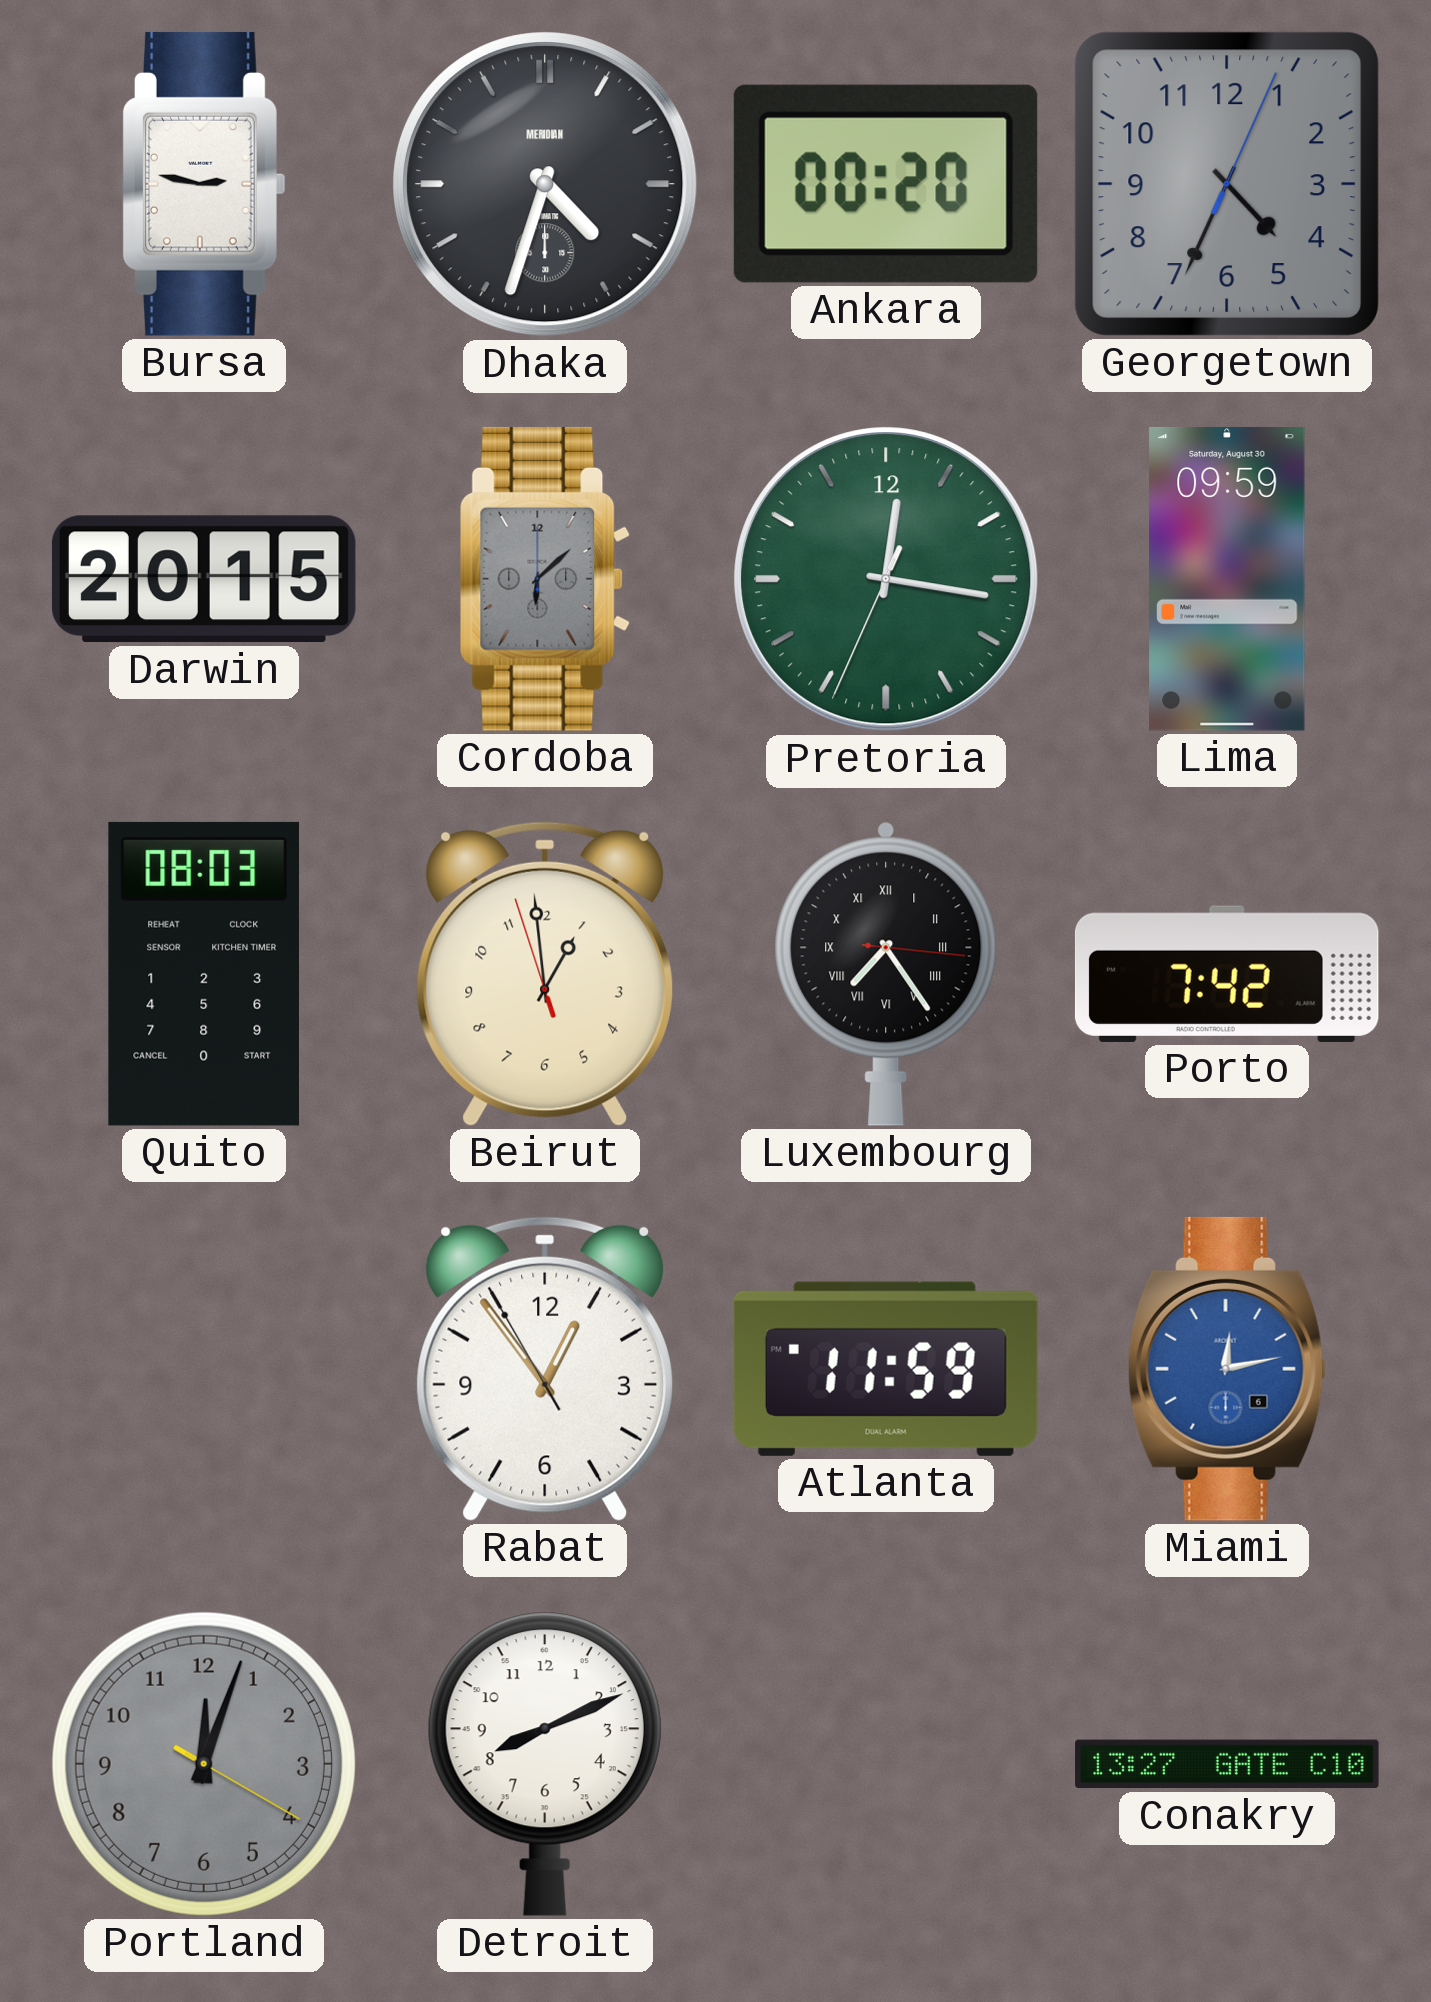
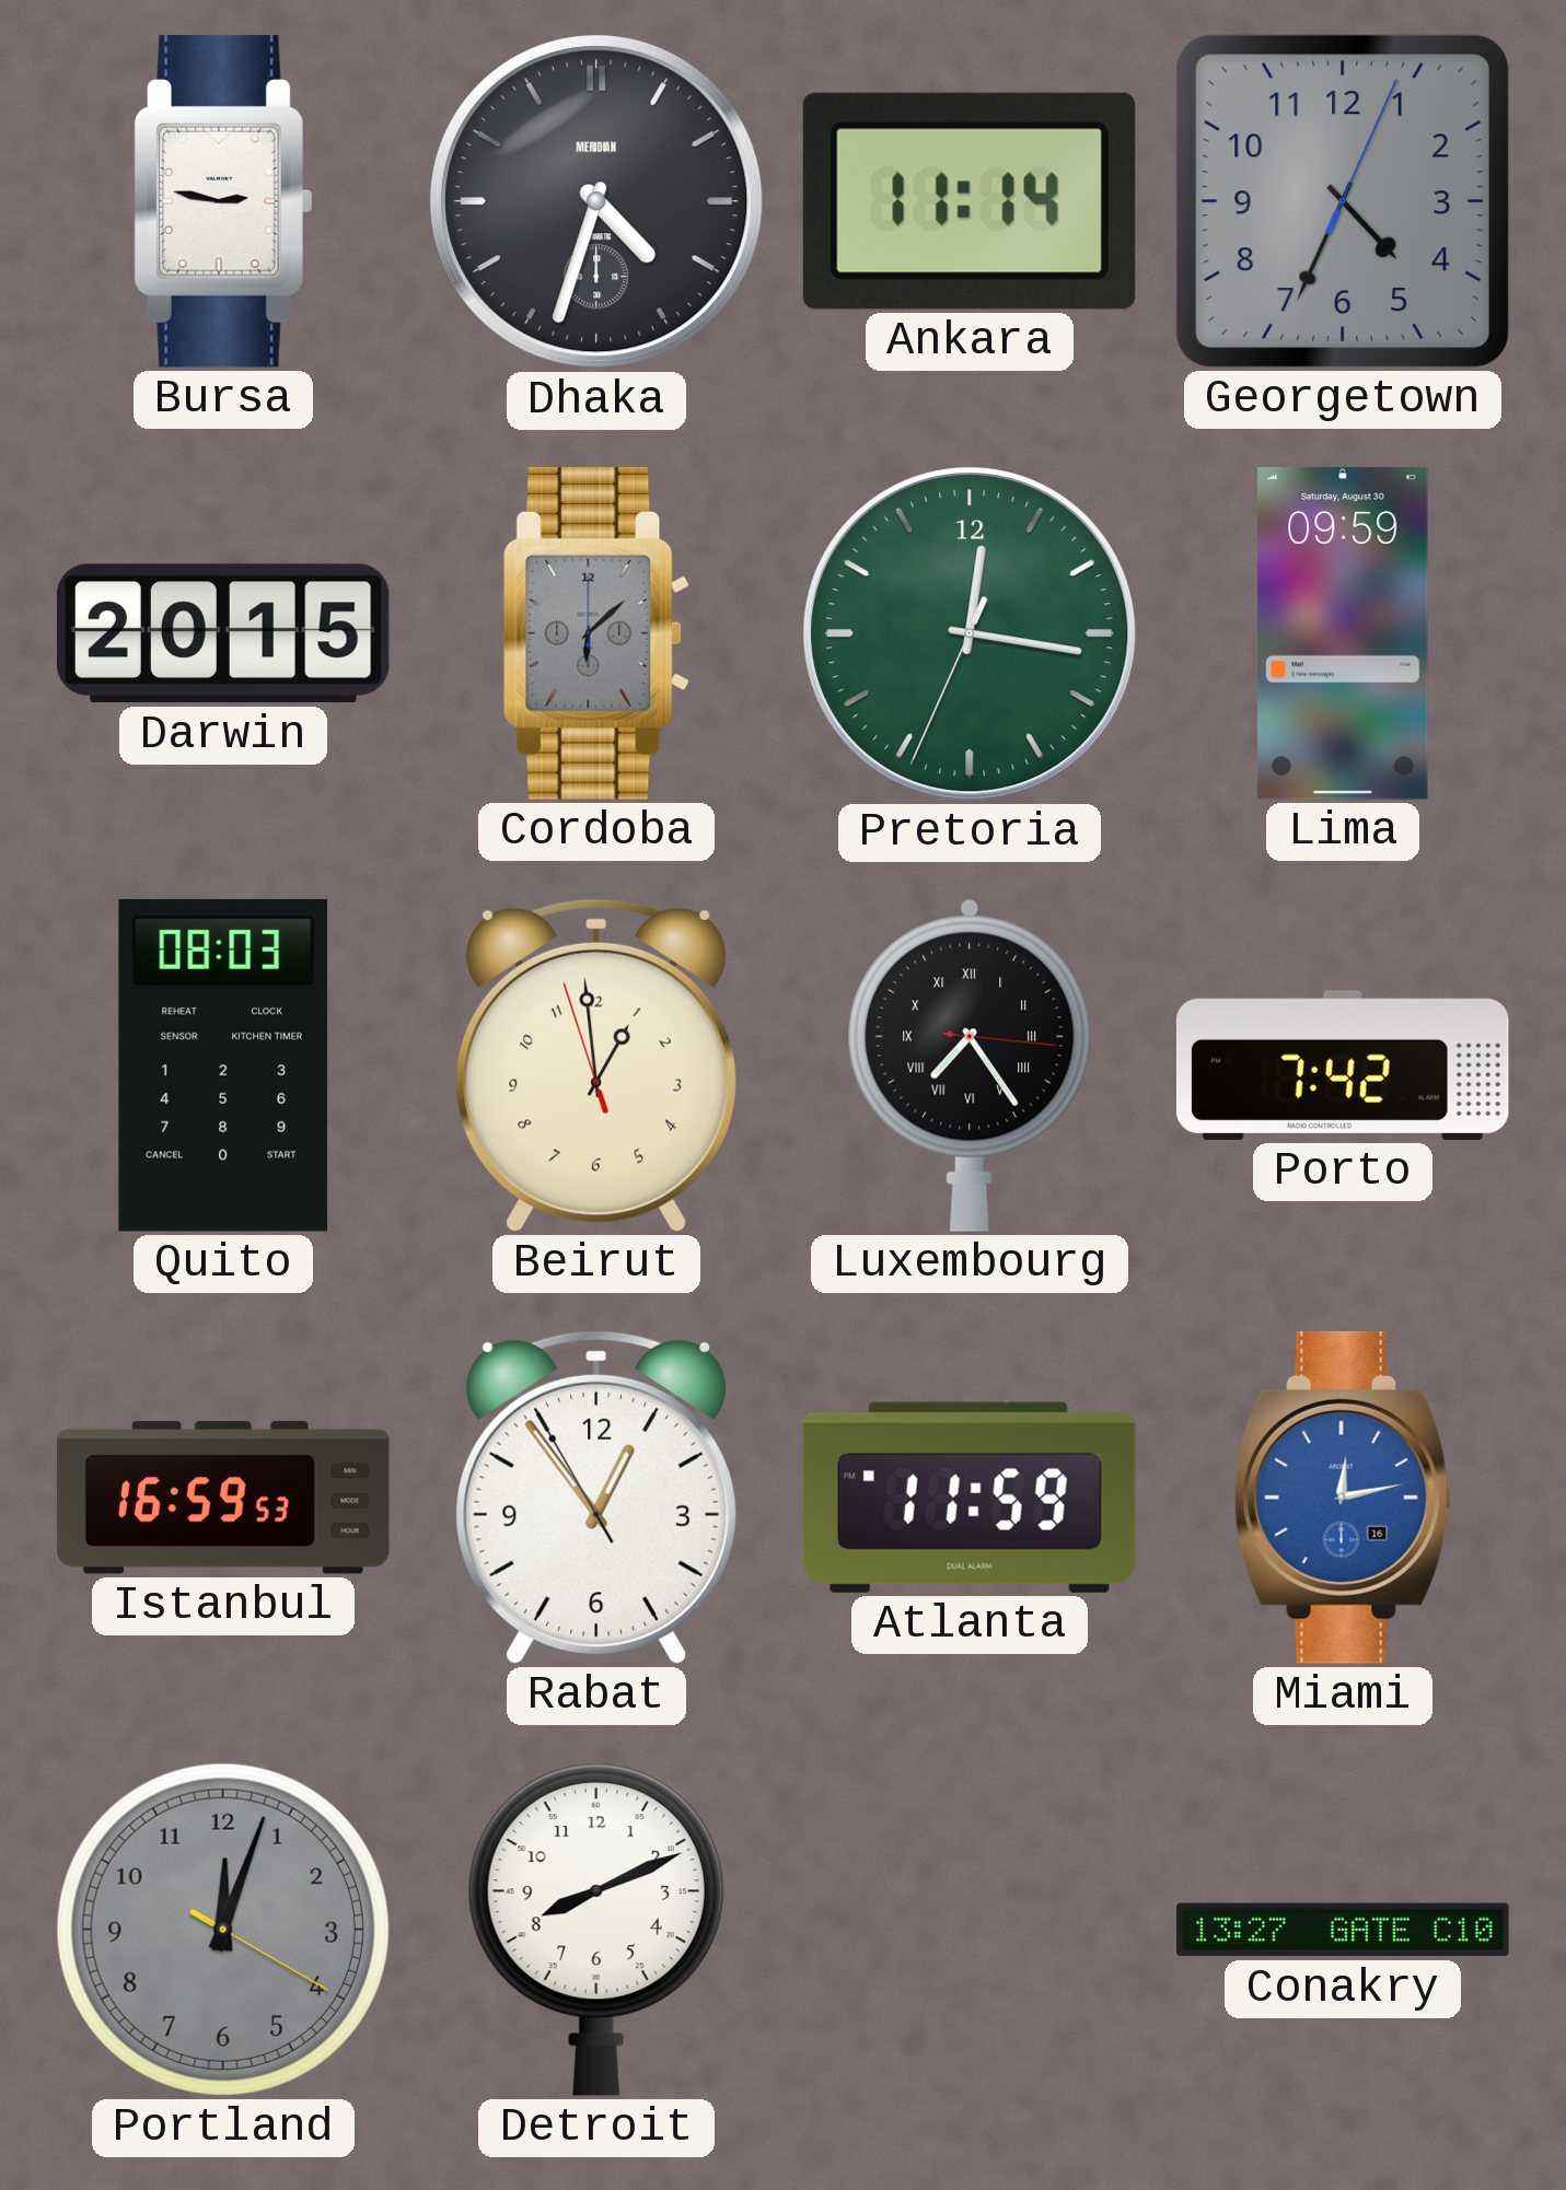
Ankara: 00:20 -> 11:14 (970, 201)
Istanbul: none -> 16:59 (224, 1498)
Miami date: 6 -> 16 (1343, 1498)
